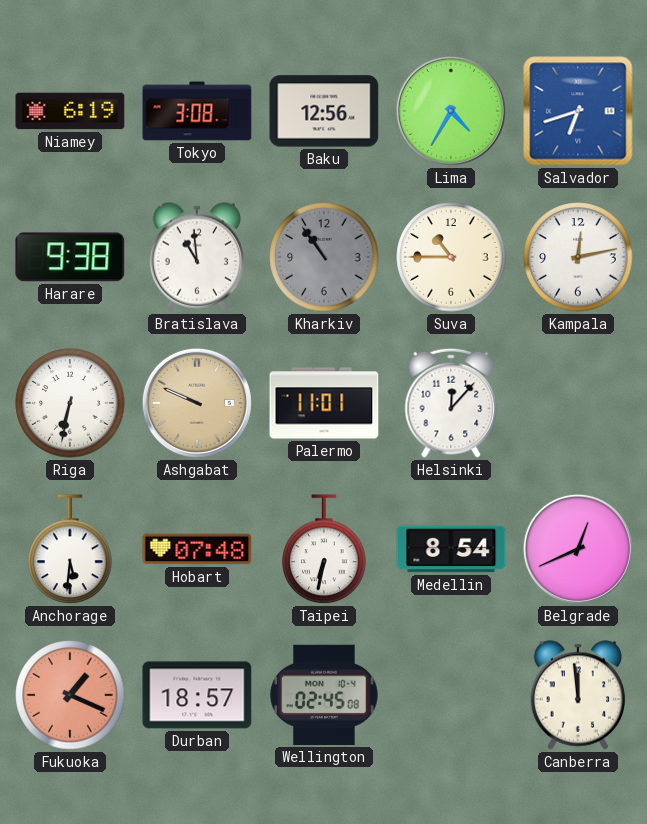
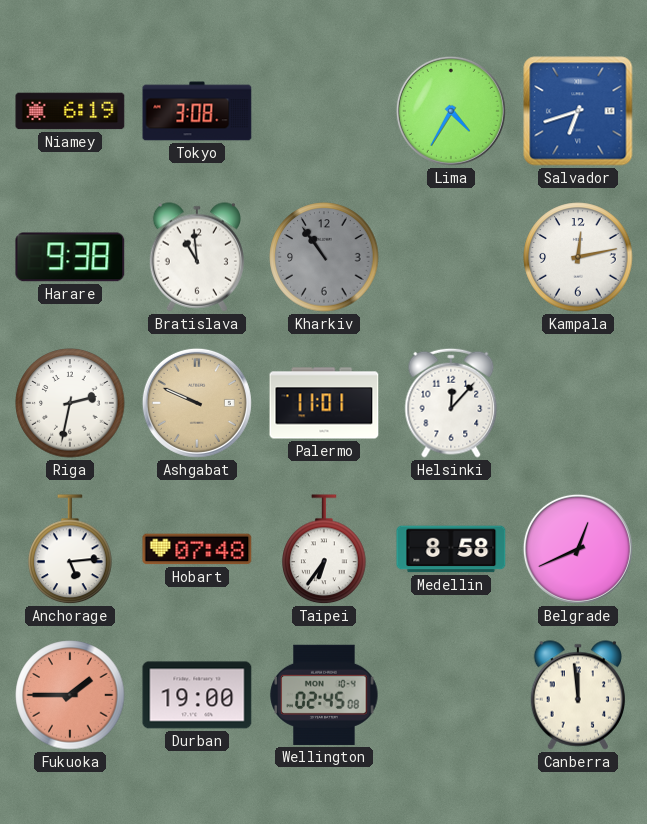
Baku: 12:56 -> none (324, 111)
Suva: 10:45 -> none (451, 257)
Riga: 6:32 -> 2:32 (70, 403)
Anchorage: 5:31 -> 5:14 (70, 550)
Taipei: 6:32 -> 6:36 (324, 550)
Medellin: 8:54 -> 8:58 (451, 549)
Fukuoka: 1:19 -> 1:45 (70, 695)
Durban: 18:57 -> 19:00 (197, 695)
